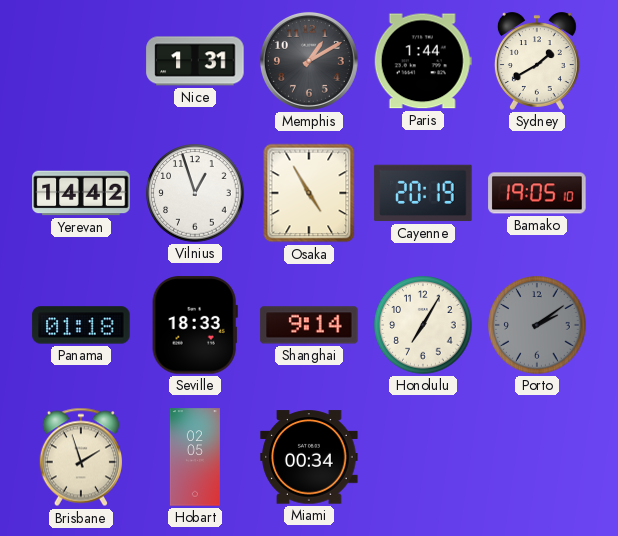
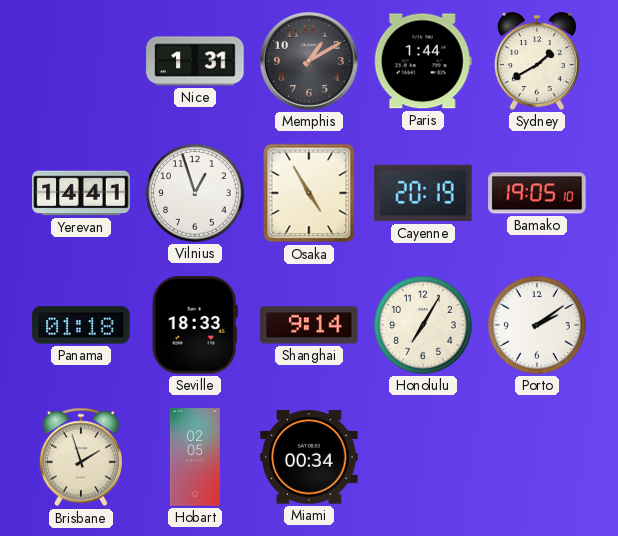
Yerevan: 14:42 -> 14:41 (81, 193)
Porto dial: grey -> white (537, 325)
